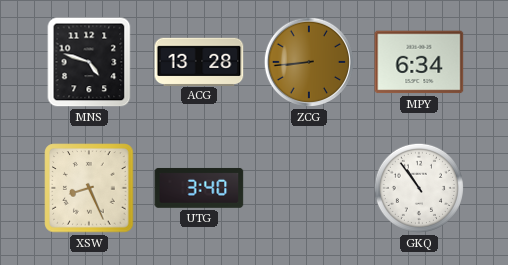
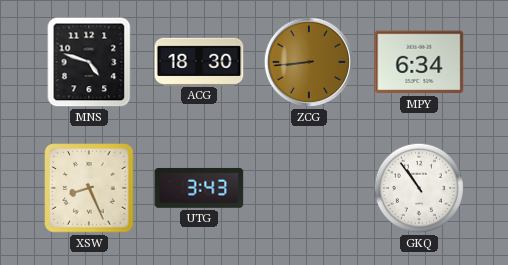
ACG: 13:28 -> 18:30 (199, 61)
UTG: 3:40 -> 3:43 (199, 188)
